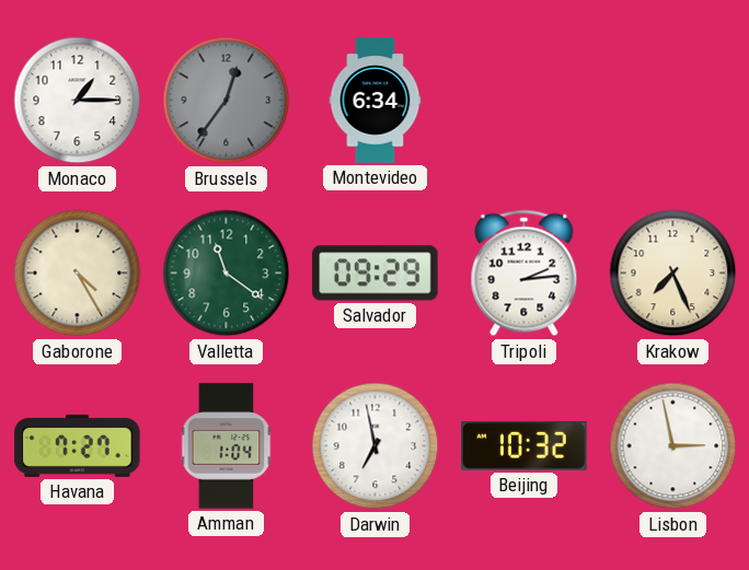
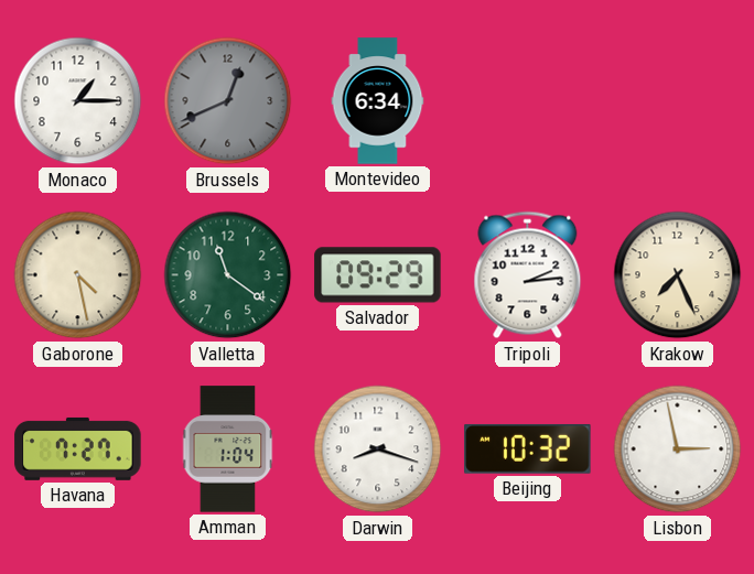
Brussels: 12:36 -> 12:41 (228, 101)
Gaborone: 4:25 -> 4:28 (78, 275)
Darwin: 6:58 -> 8:18 (378, 450)
